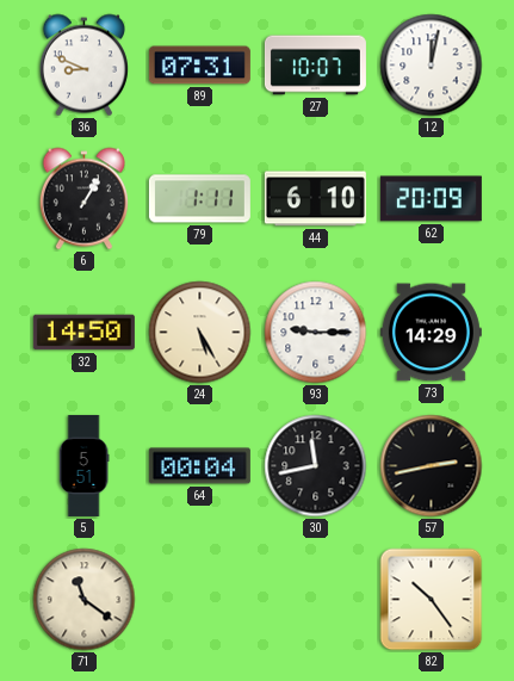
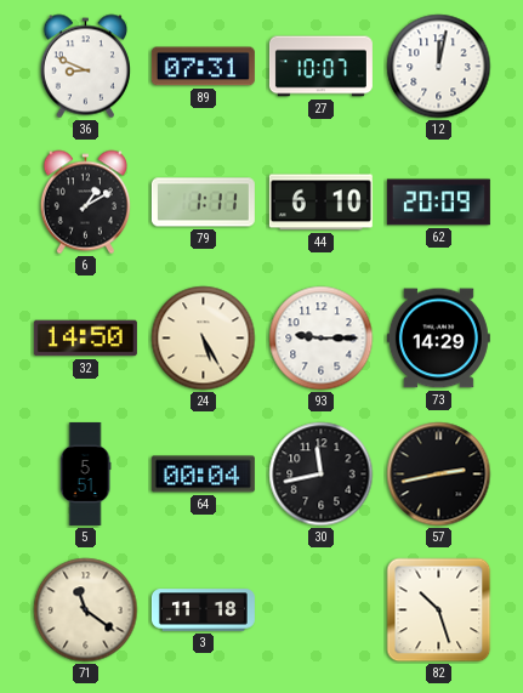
6: 1:05 -> 1:10 (85, 203)
3: none -> 11:18 (203, 610)
82: 10:24 -> 10:27 (439, 610)
